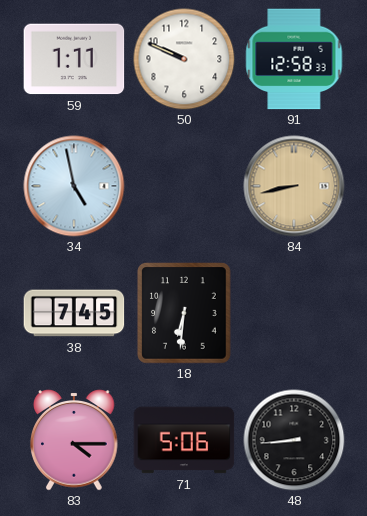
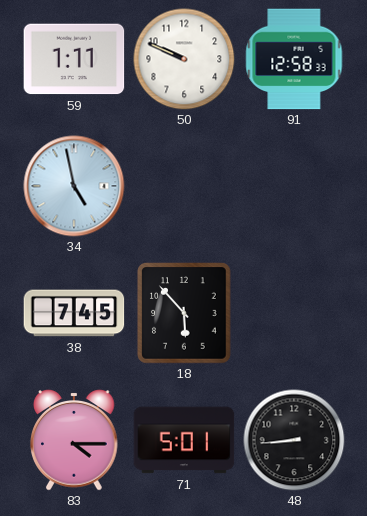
84: 8:43 -> none (294, 186)
18: 6:31 -> 5:53 (184, 313)
71: 5:06 -> 5:01 (184, 440)
